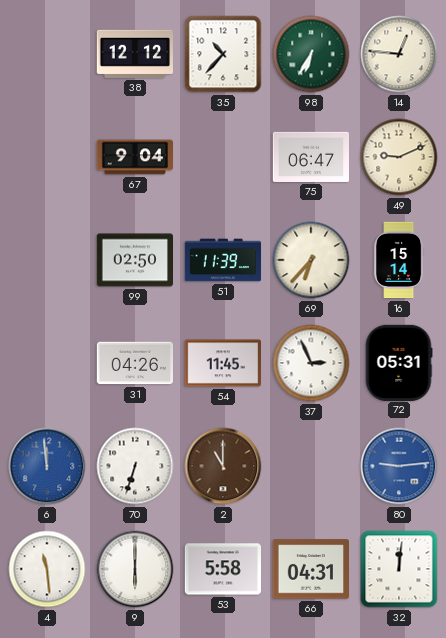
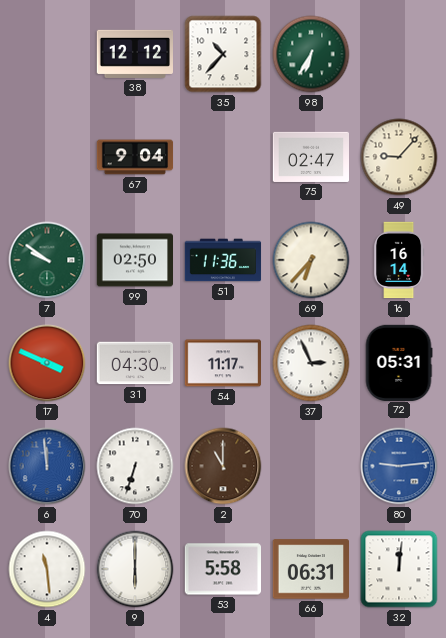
14: 12:46 -> none (399, 54)
75: 06:47 -> 02:47 (310, 157)
49: 9:11 -> 9:07 (399, 157)
7: none -> 9:51 (47, 260)
51: 11:39 -> 11:36 (223, 260)
16: 15:14 -> 16:14 (400, 260)
17: none -> 3:49 (47, 363)
31: 04:26 -> 04:30 (134, 363)
54: 11:45 -> 11:17 (222, 363)
66: 04:31 -> 06:31 (310, 569)
